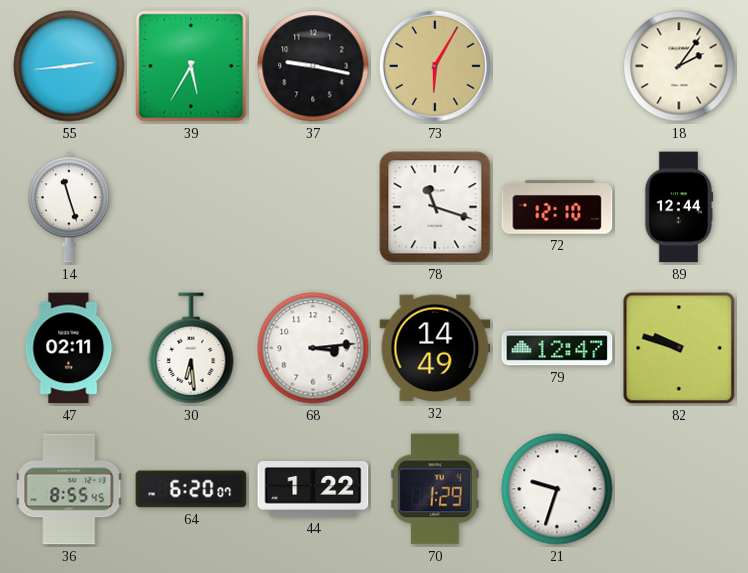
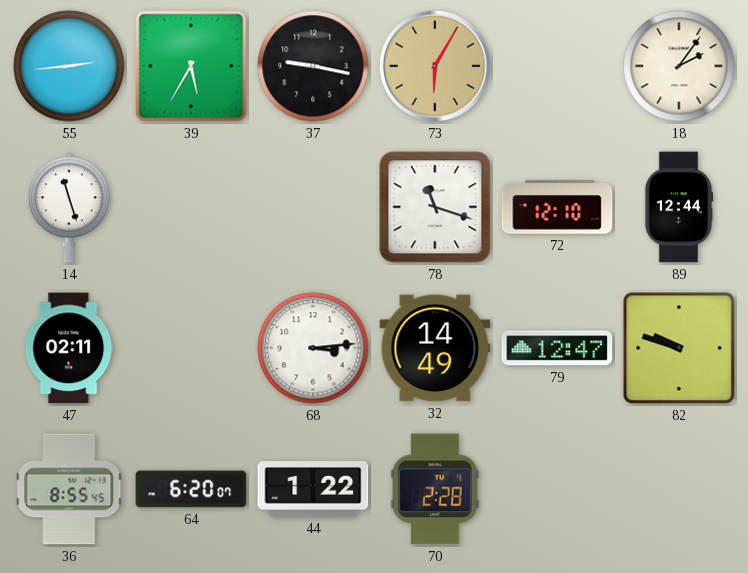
30: 6:29 -> none (191, 349)
70: 1:29 -> 2:28 (435, 489)
21: 9:33 -> none (557, 489)
